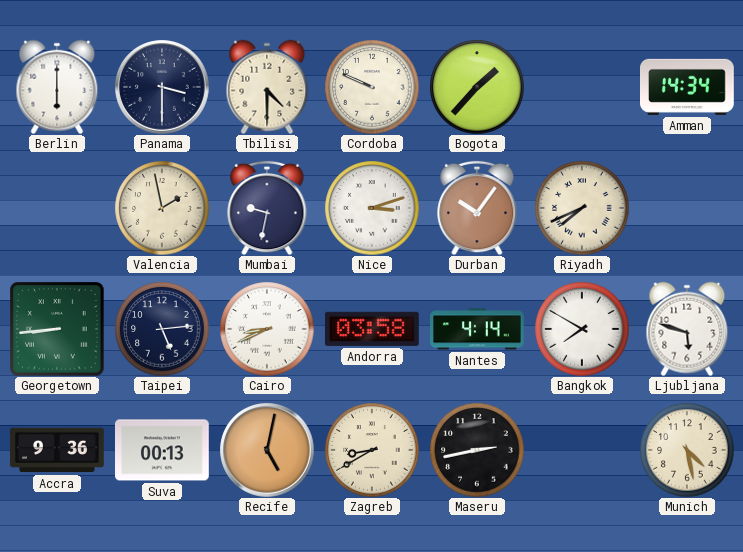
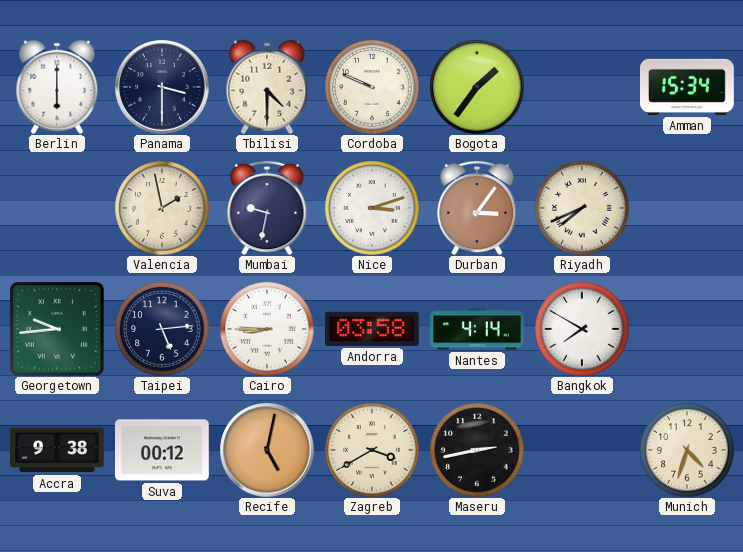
Bogota: 1:37 -> 1:36 (477, 87)
Amman: 14:34 -> 15:34 (688, 87)
Durban: 10:06 -> 3:06 (477, 208)
Georgetown: 8:44 -> 9:44 (57, 329)
Cairo: 8:41 -> 8:45 (267, 329)
Ljubljana: 5:48 -> none (687, 329)
Accra: 9:36 -> 9:38 (57, 450)
Suva: 00:13 -> 00:12 (163, 450)
Zagreb: 8:40 -> 3:40 (372, 450)
Munich: 4:28 -> 4:33 (687, 450)
